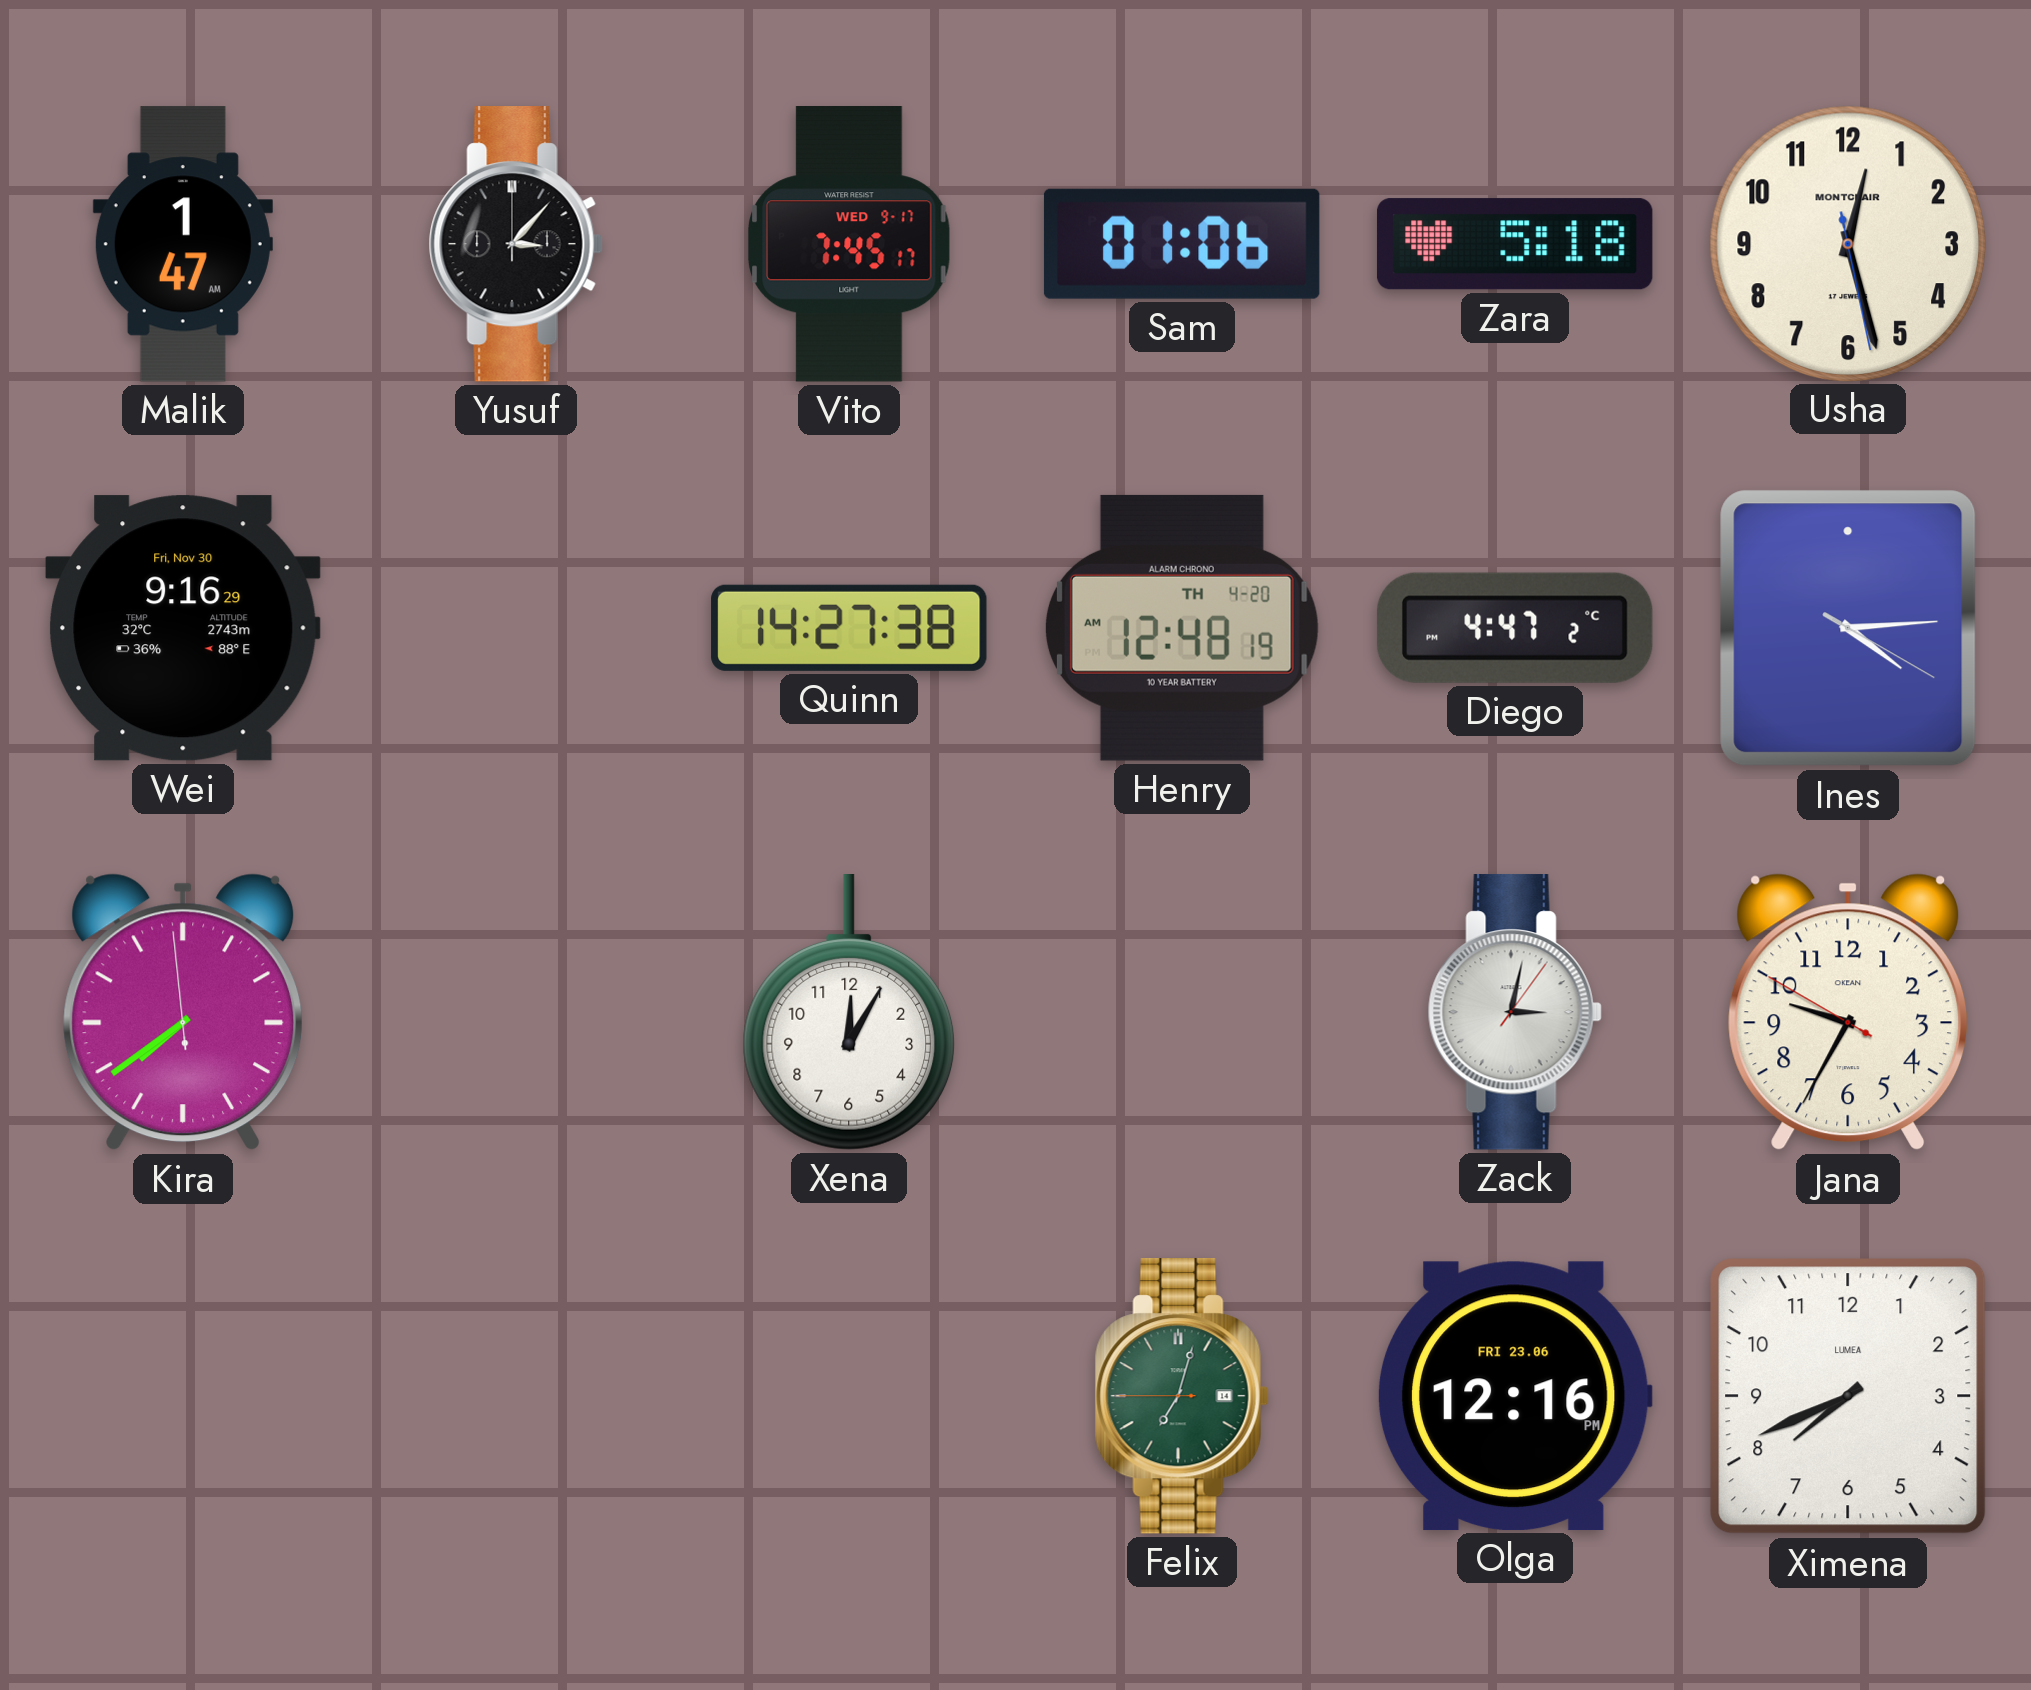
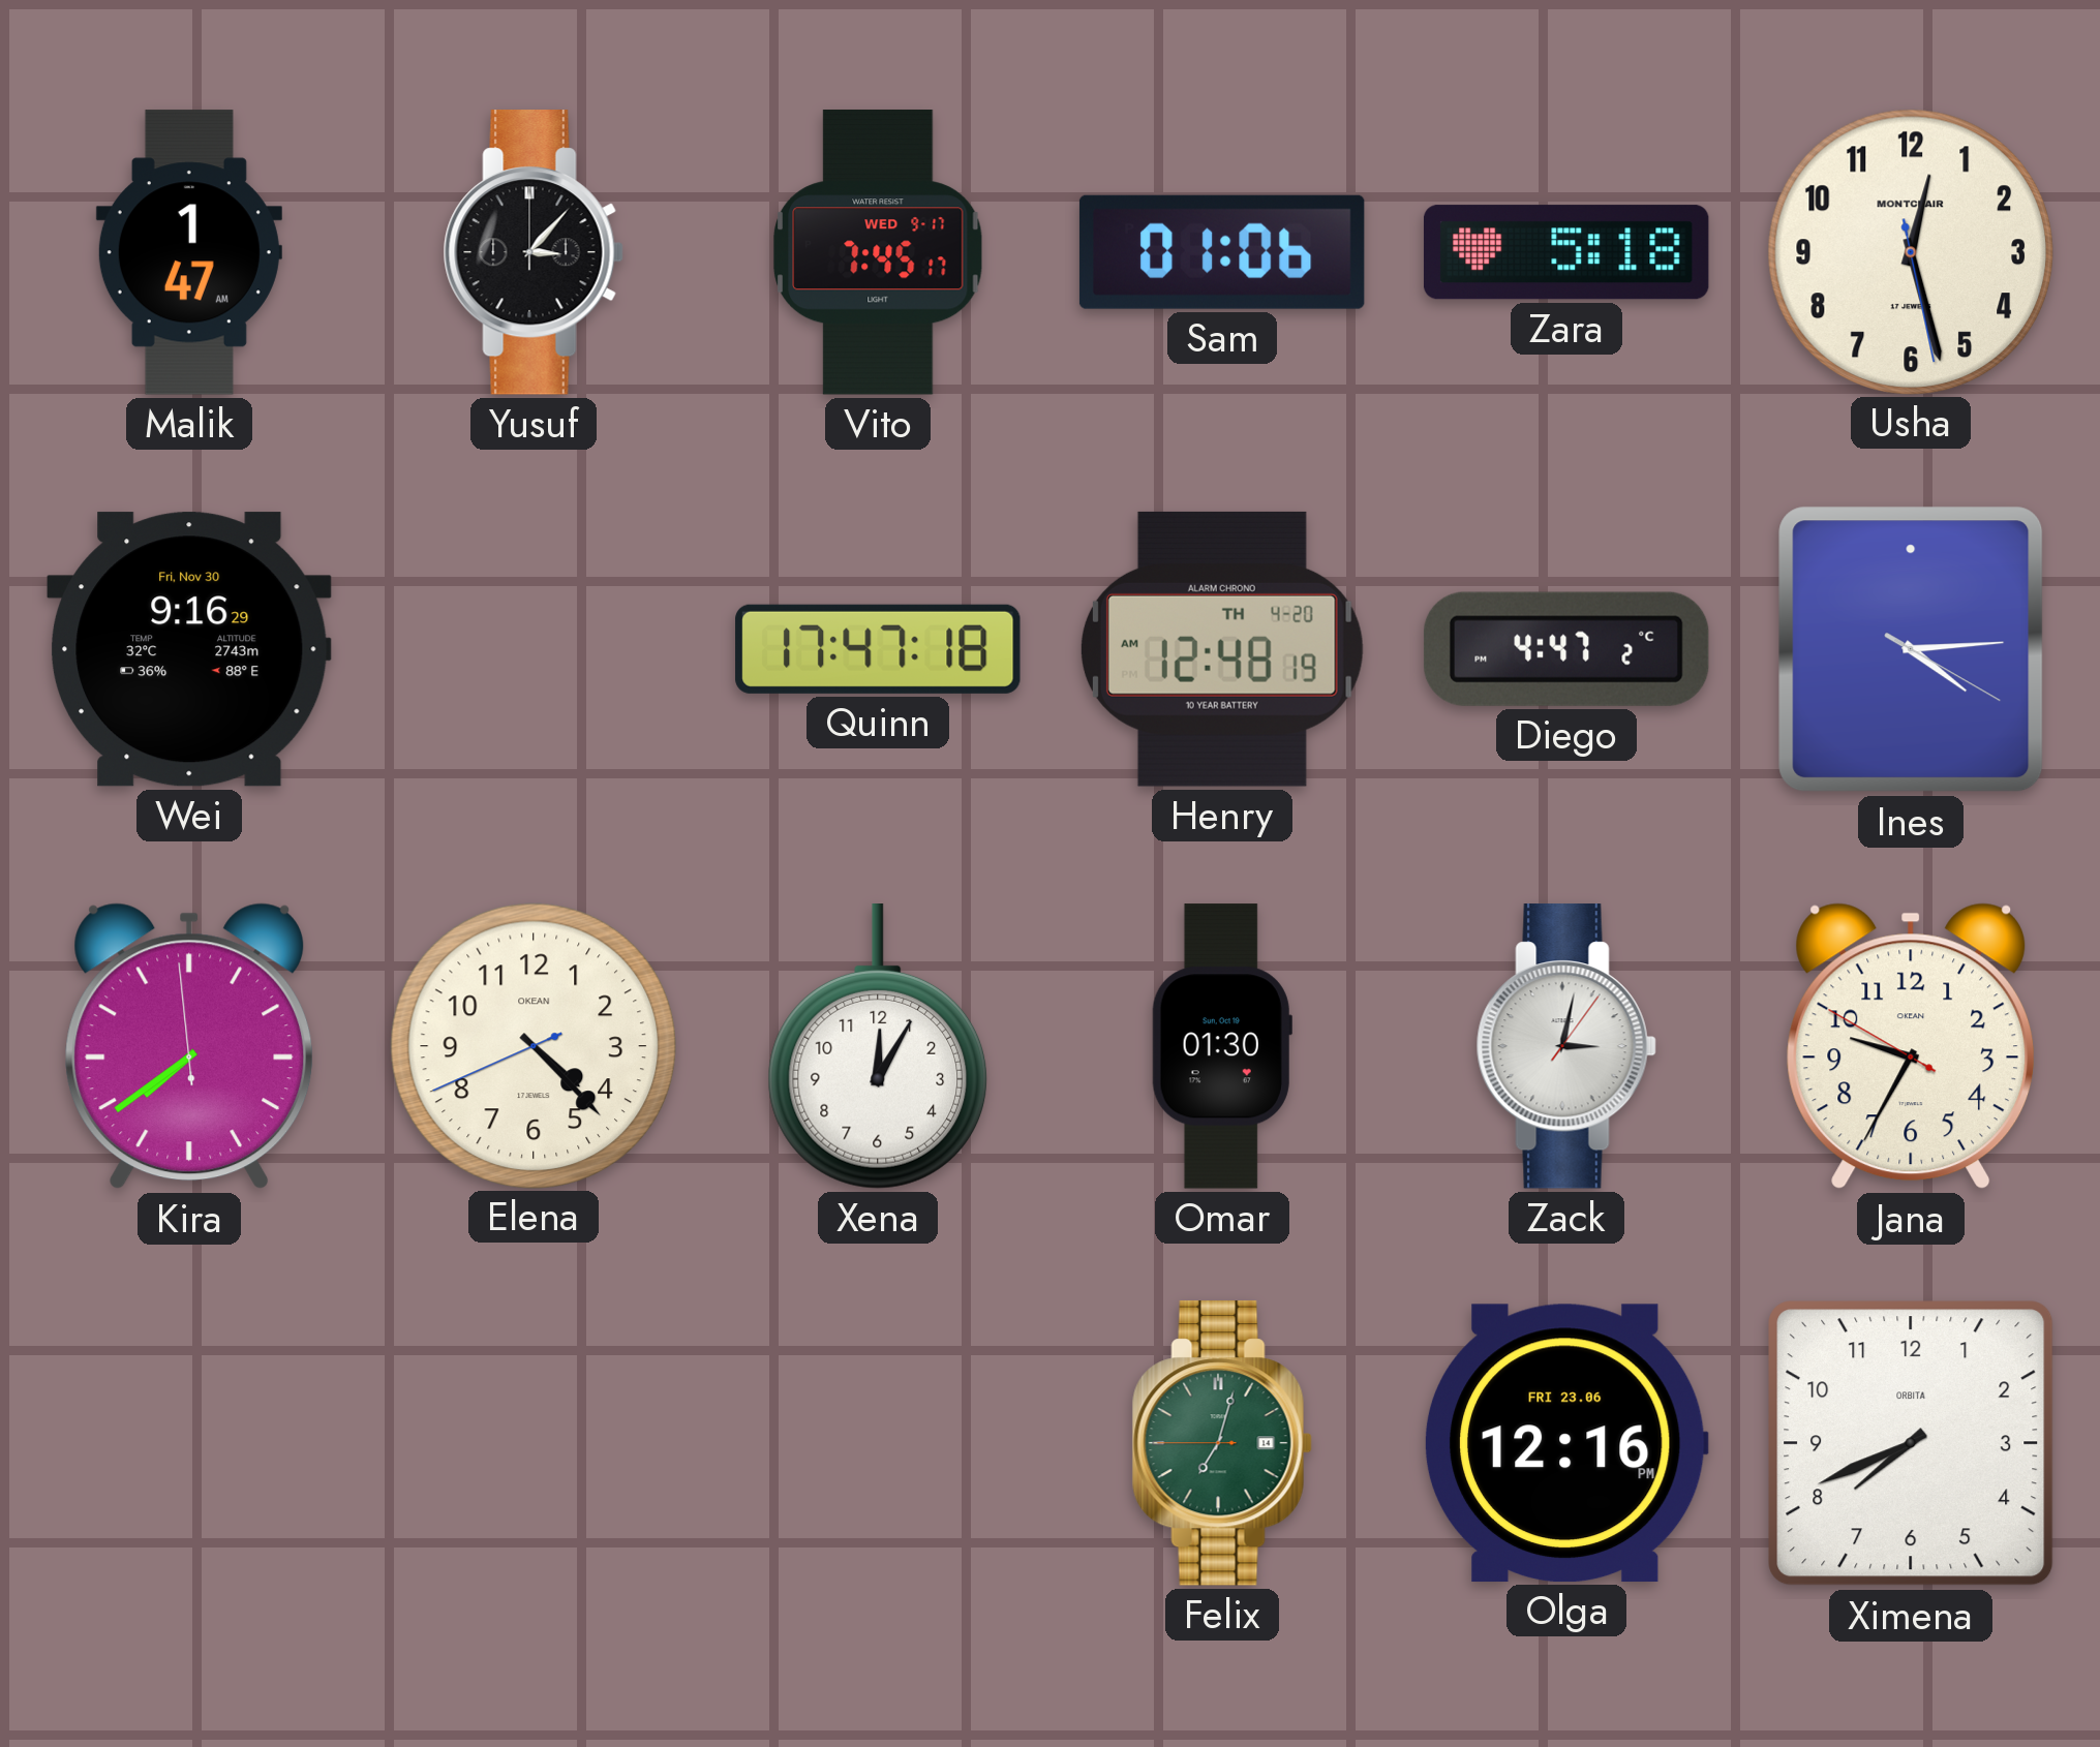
Quinn: 14:27 -> 17:47 (878, 649)
Elena: none -> 4:22 (532, 1045)
Omar: none -> 01:30 (1222, 1046)
Ximena brand: LUMEA -> ORBITA (1911, 1443)
